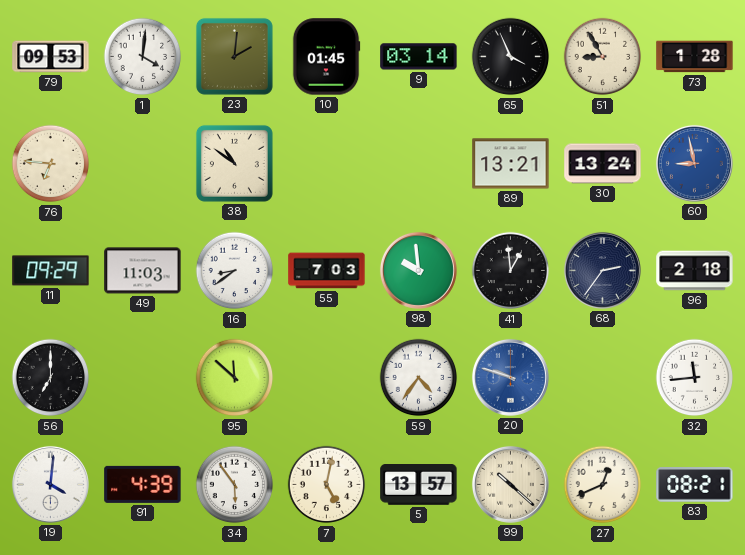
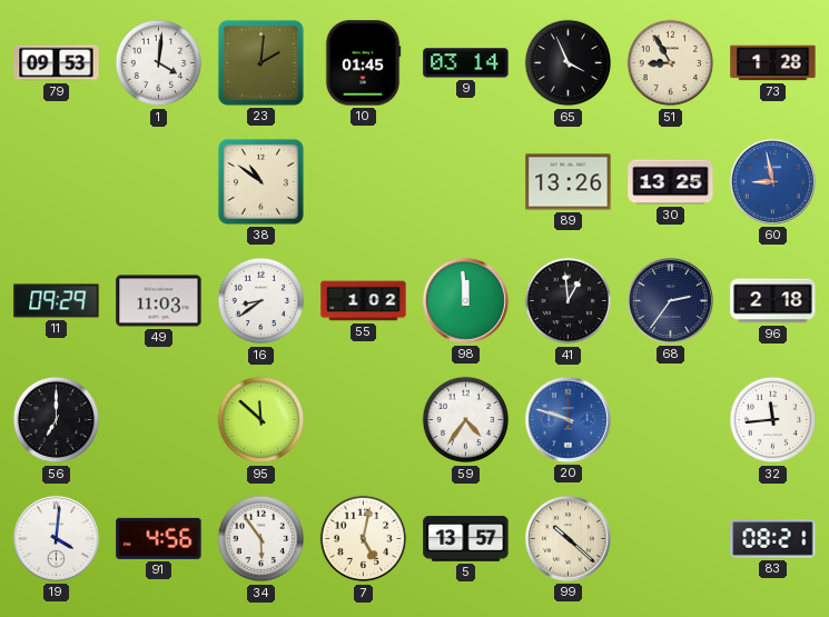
76: 6:46 -> none (51, 164)
89: 13:21 -> 13:26 (569, 182)
30: 13:24 -> 13:25 (671, 182)
55: 7:03 -> 1:02 (364, 301)
98: 9:59 -> 11:59 (465, 300)
91: 4:39 -> 4:56 (159, 538)
27: 12:41 -> none (603, 485)
